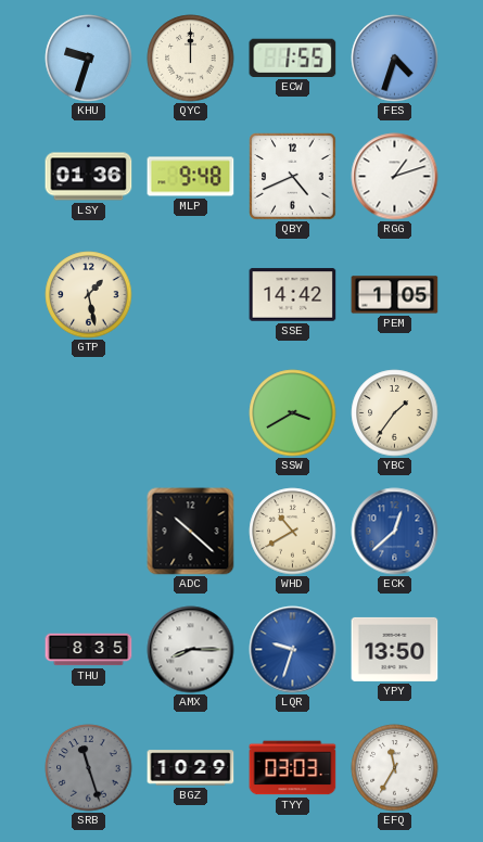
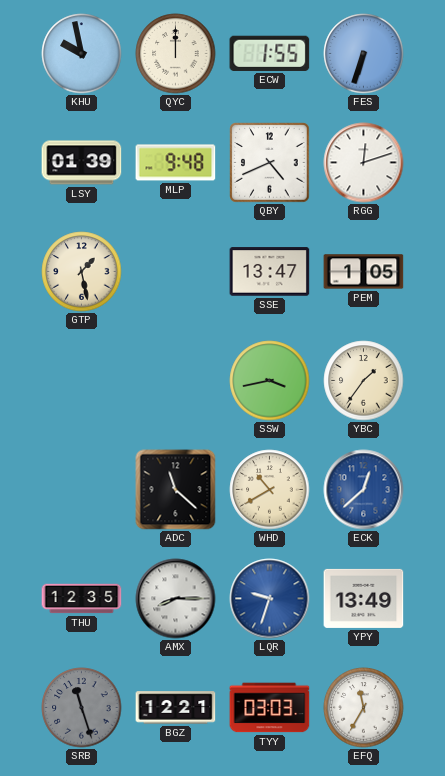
KHU: 9:33 -> 9:58 (82, 54)
FES: 4:33 -> 6:33 (364, 54)
LSY: 01:36 -> 01:39 (82, 163)
RGG: 1:12 -> 12:12 (364, 163)
SSE: 14:42 -> 13:47 (270, 272)
SSW: 3:40 -> 3:43 (270, 381)
ADC: 10:22 -> 11:22 (176, 490)
THU: 8:35 -> 12:35 (82, 599)
YPY: 13:50 -> 13:49 (364, 598)
BGZ: 10:29 -> 12:21 (176, 708)
